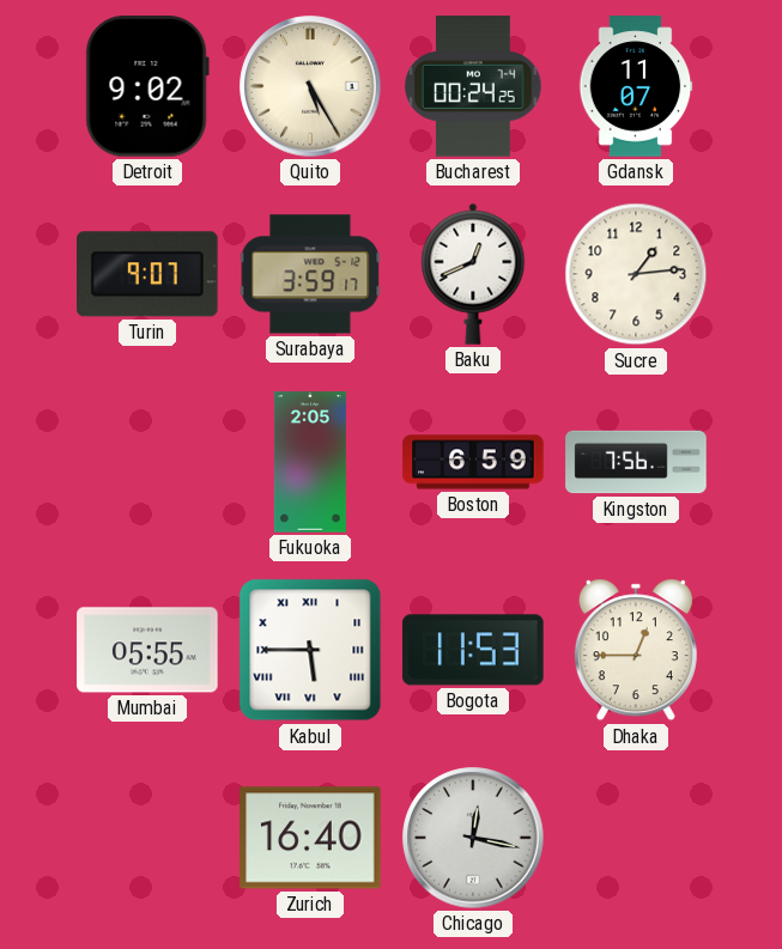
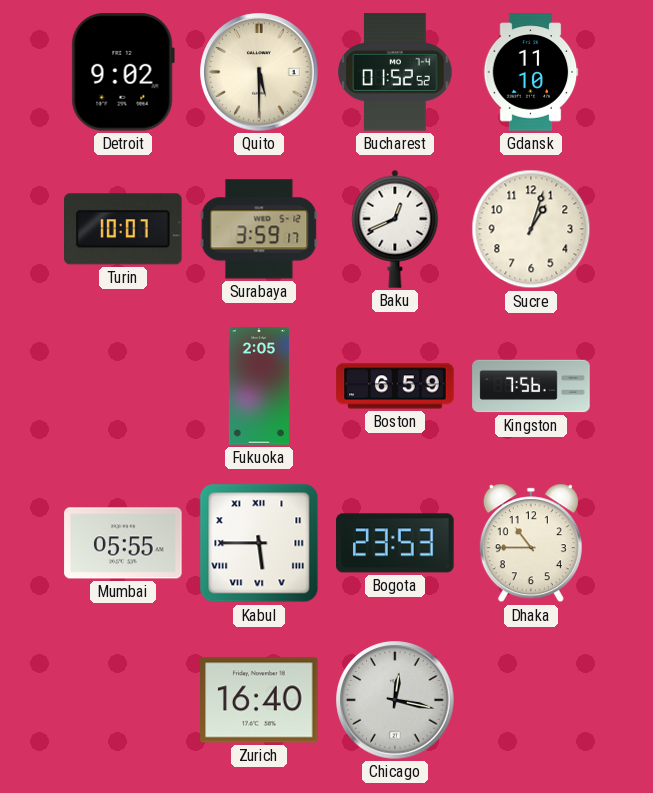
Quito: 5:25 -> 5:30 (259, 72)
Bucharest: 00:24 -> 01:52 (395, 72)
Gdansk: 11:07 -> 11:10 (531, 72)
Turin: 9:07 -> 10:07 (124, 229)
Sucre: 1:14 -> 1:03 (531, 229)
Bogota: 11:53 -> 23:53 (395, 543)
Dhaka: 12:45 -> 10:45 (531, 543)
